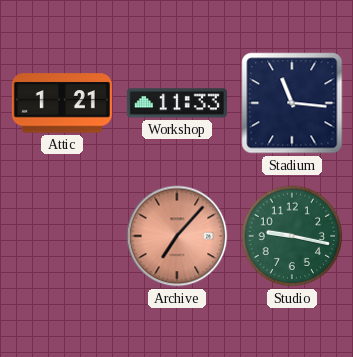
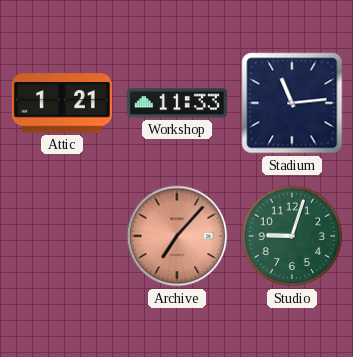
Stadium: 11:16 -> 11:14 (292, 103)
Studio: 9:17 -> 9:03 (292, 236)
